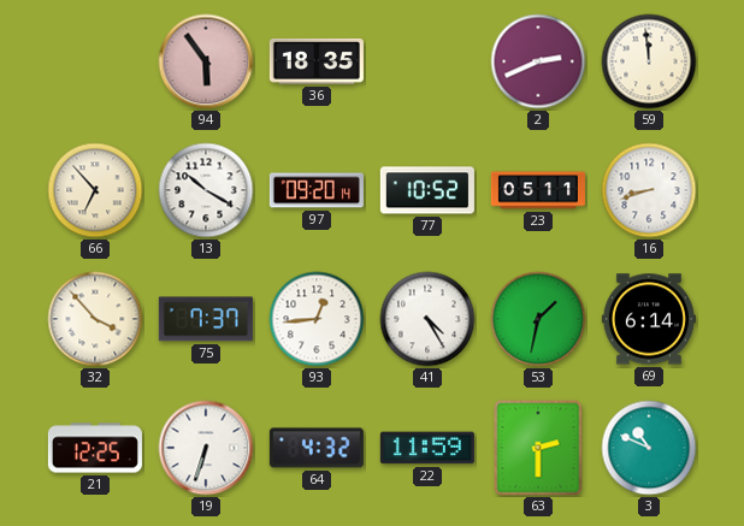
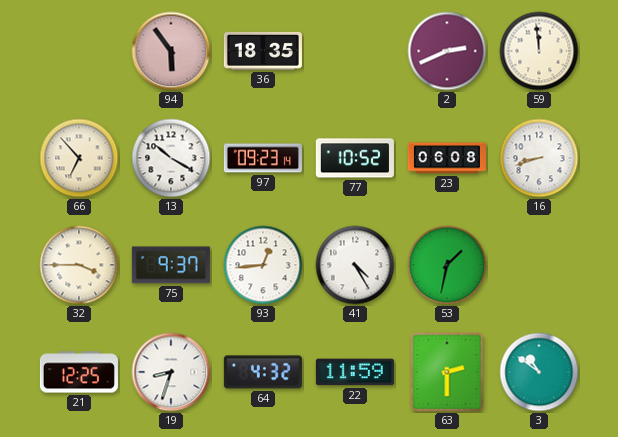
97: 09:20 -> 09:23 (263, 158)
23: 05:11 -> 06:08 (447, 158)
32: 3:53 -> 3:45 (79, 265)
75: 7:37 -> 9:37 (171, 265)
69: 6:14 -> none (649, 319)
19: 6:33 -> 8:33 (171, 372)
3: 10:49 -> 10:51 (539, 372)
